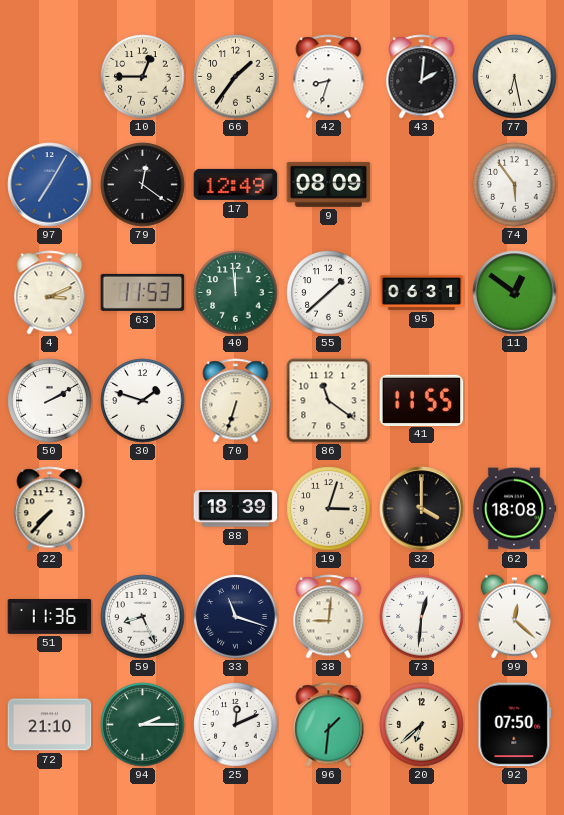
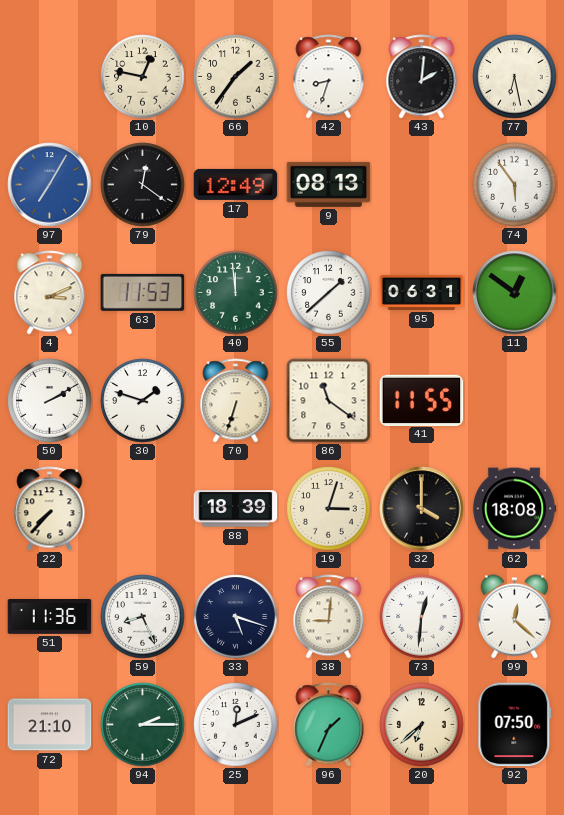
10: 12:45 -> 12:47 (143, 77)
9: 08:09 -> 08:13 (329, 184)
33: 11:18 -> 5:18 (236, 617)
96: 1:31 -> 1:34 (329, 725)
